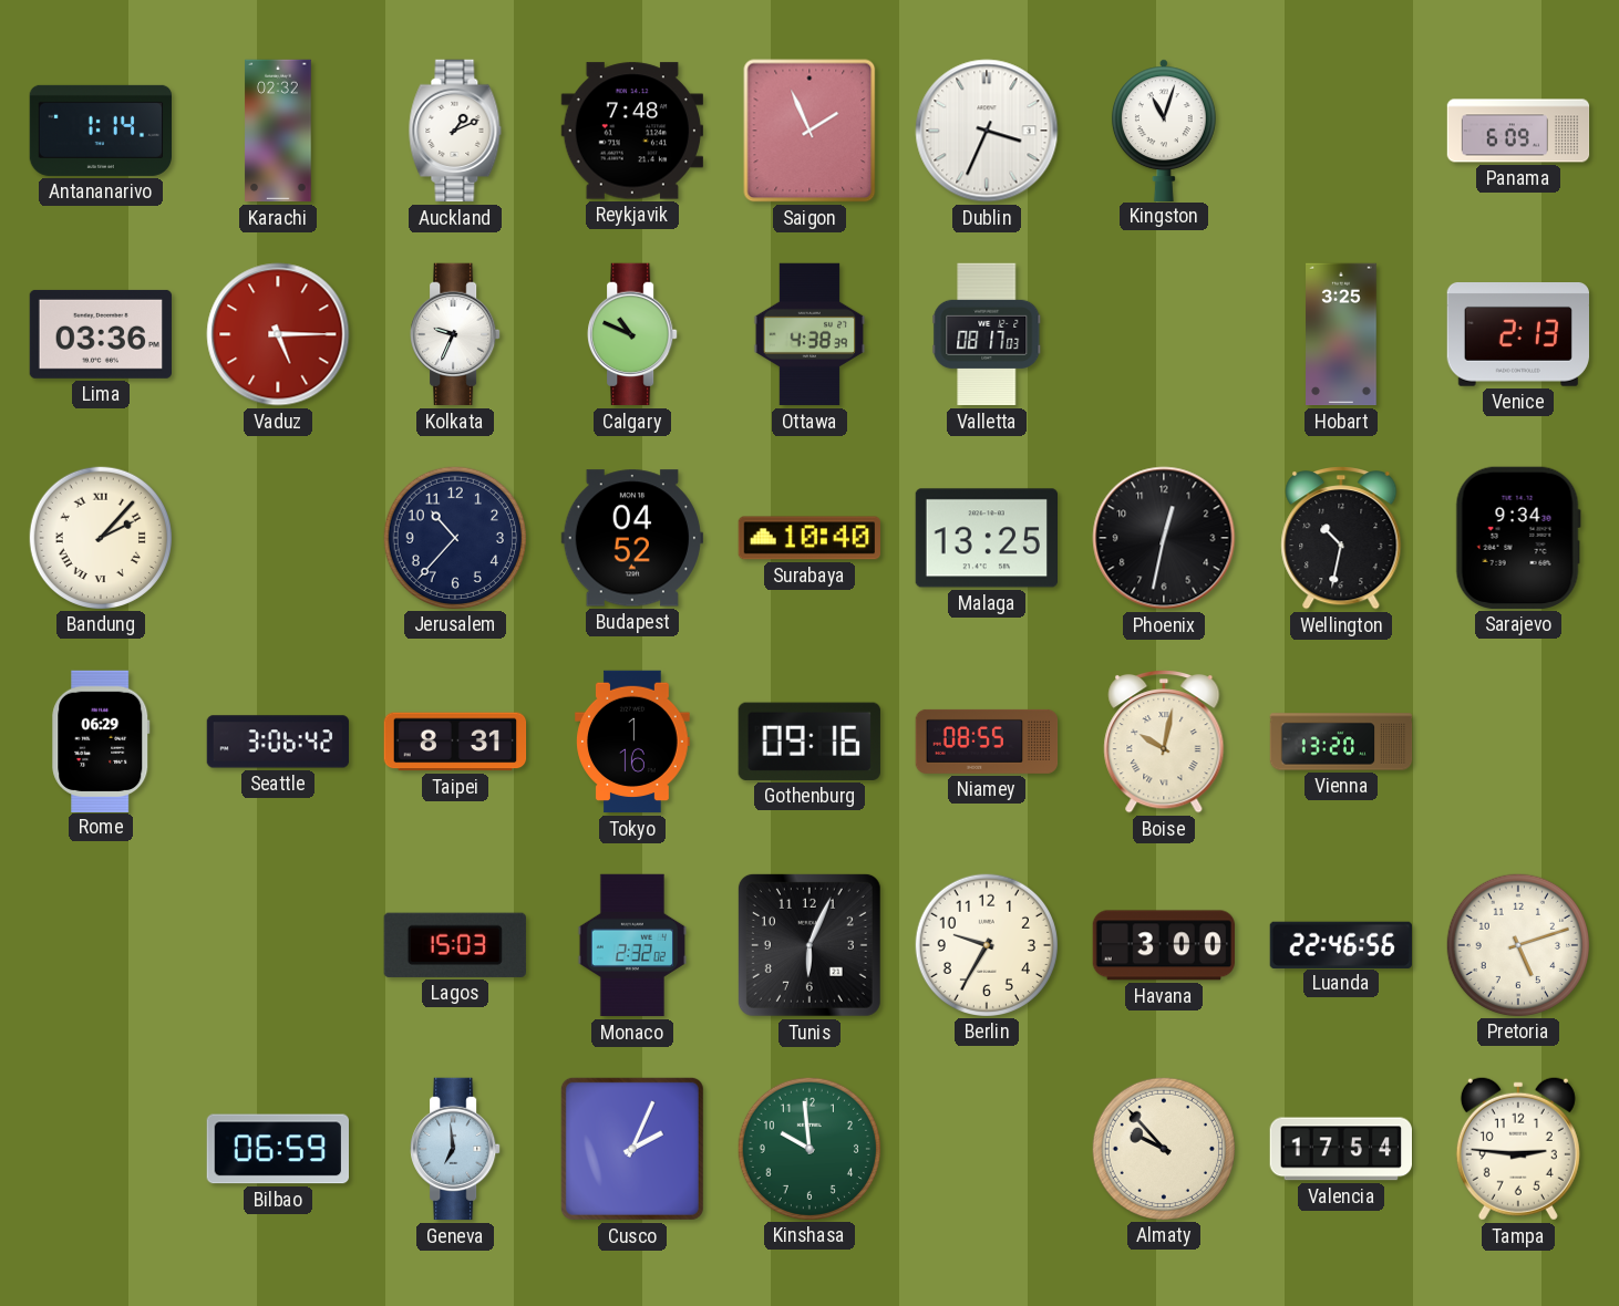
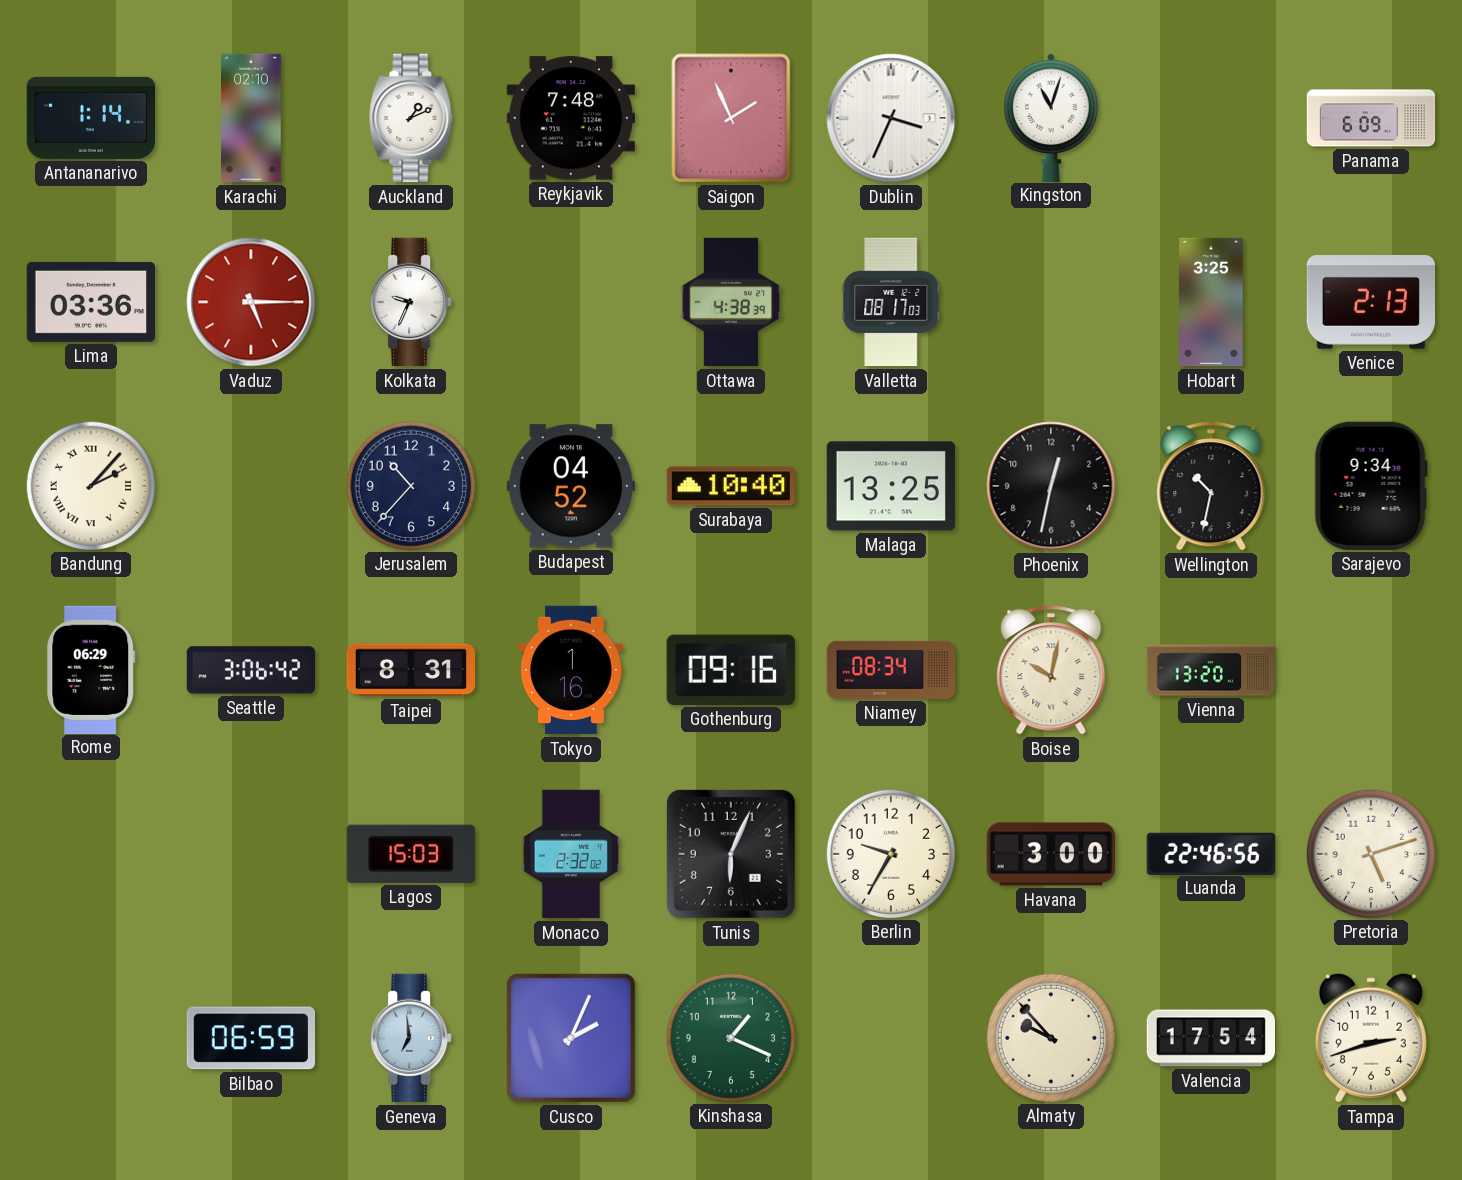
Karachi: 02:32 -> 02:10 (251, 118)
Calgary: 10:49 -> none (632, 334)
Niamey: 08:55 -> 08:34 (891, 670)
Kinshasa: 9:59 -> 1:19 (730, 1037)
Tampa: 2:46 -> 2:42 (1371, 1038)
